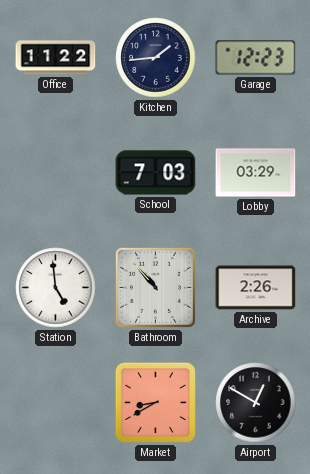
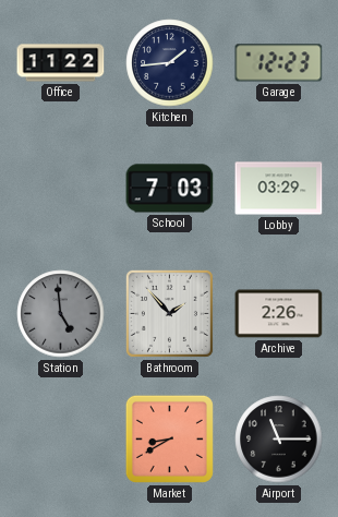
Station dial: white -> grey (61, 314)
Bathroom: 10:53 -> 1:53 (169, 313)
Airport: 12:50 -> 11:15 (279, 440)
